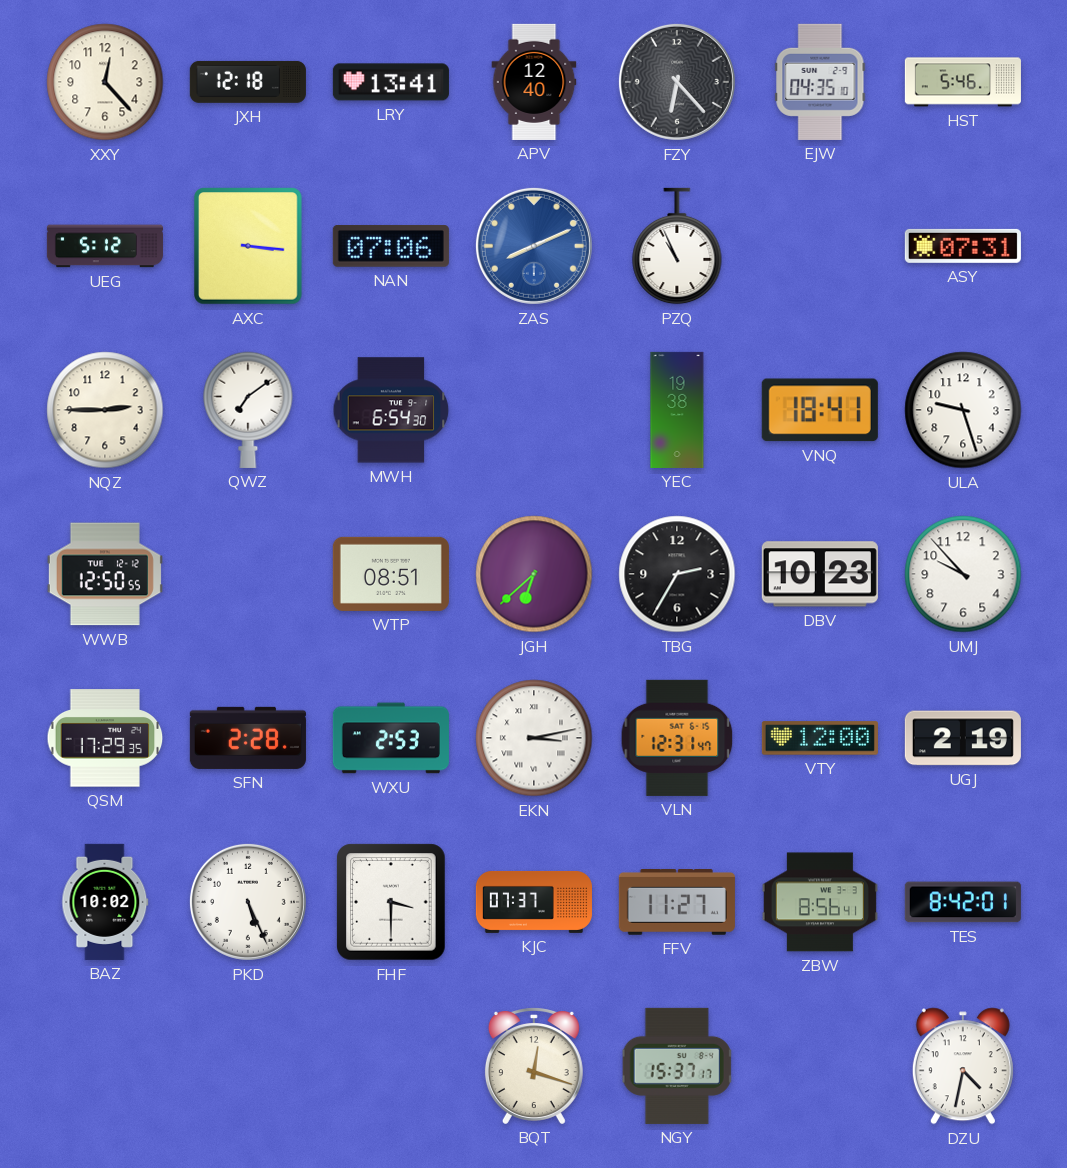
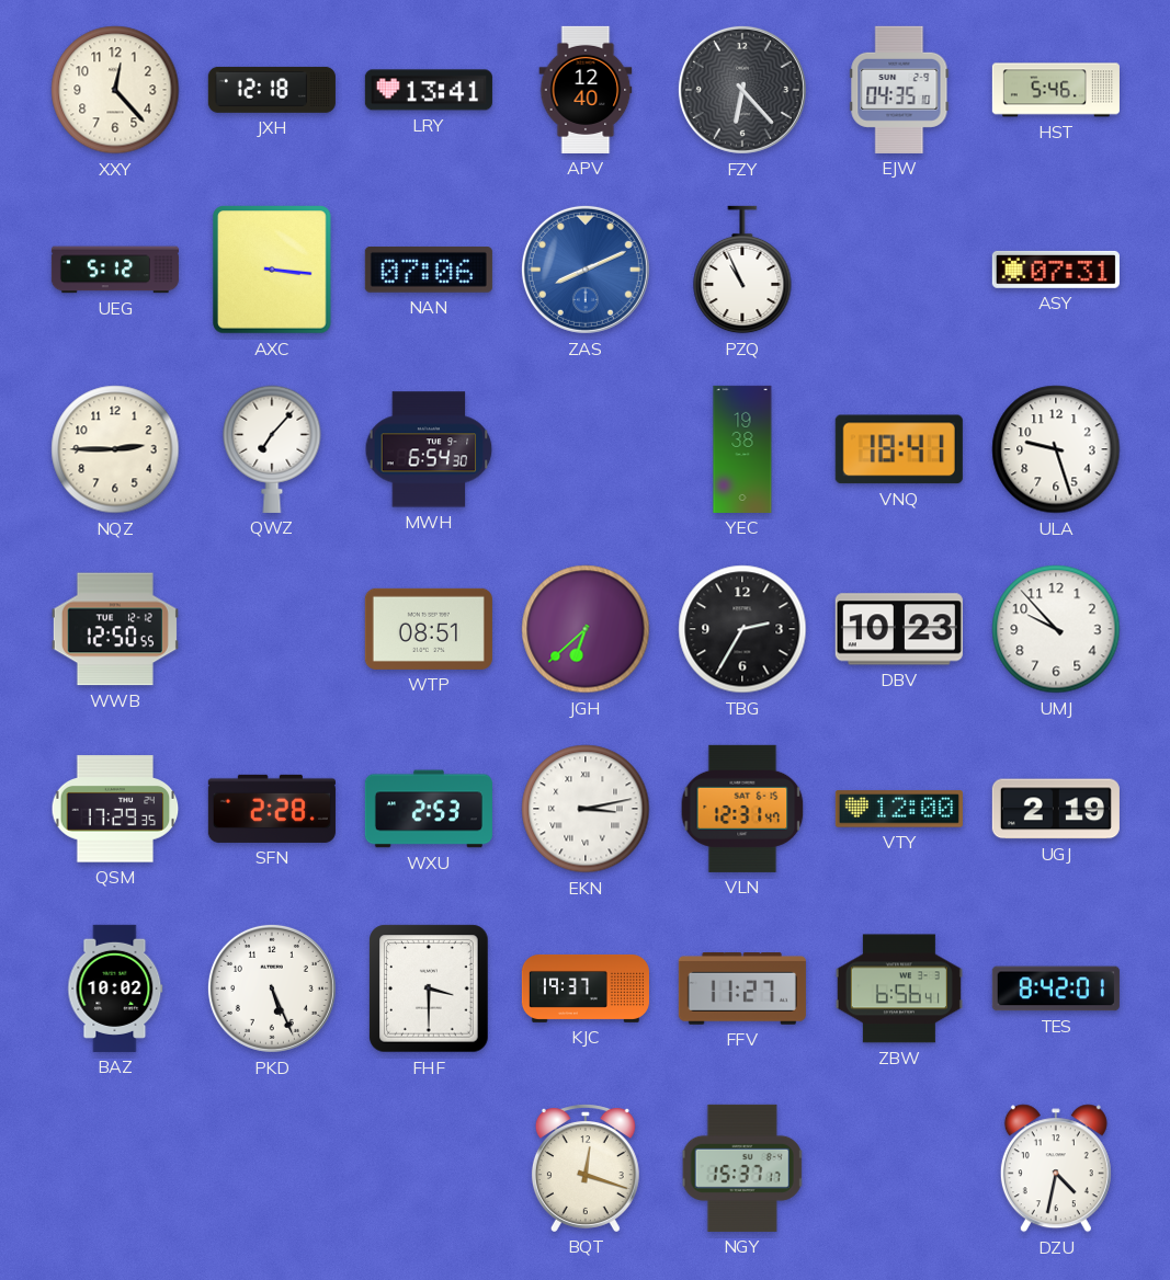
QWZ: 7:09 -> 7:07 (272, 449)
KJC: 07:37 -> 19:37 (586, 988)
ZBW: 8:56 -> 6:56 (899, 988)
